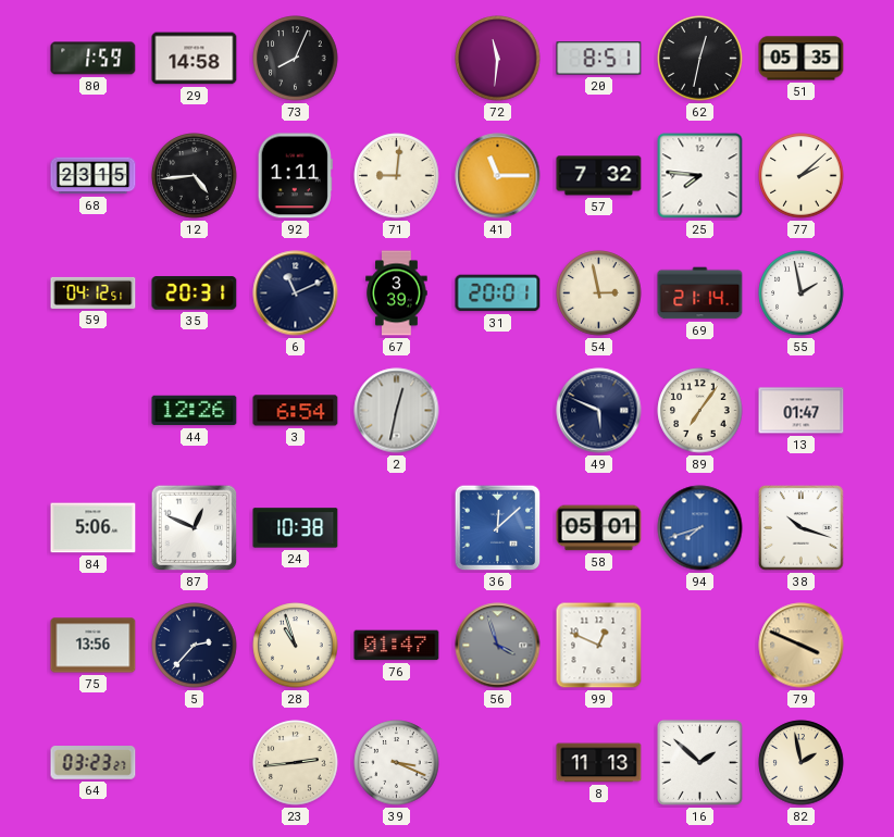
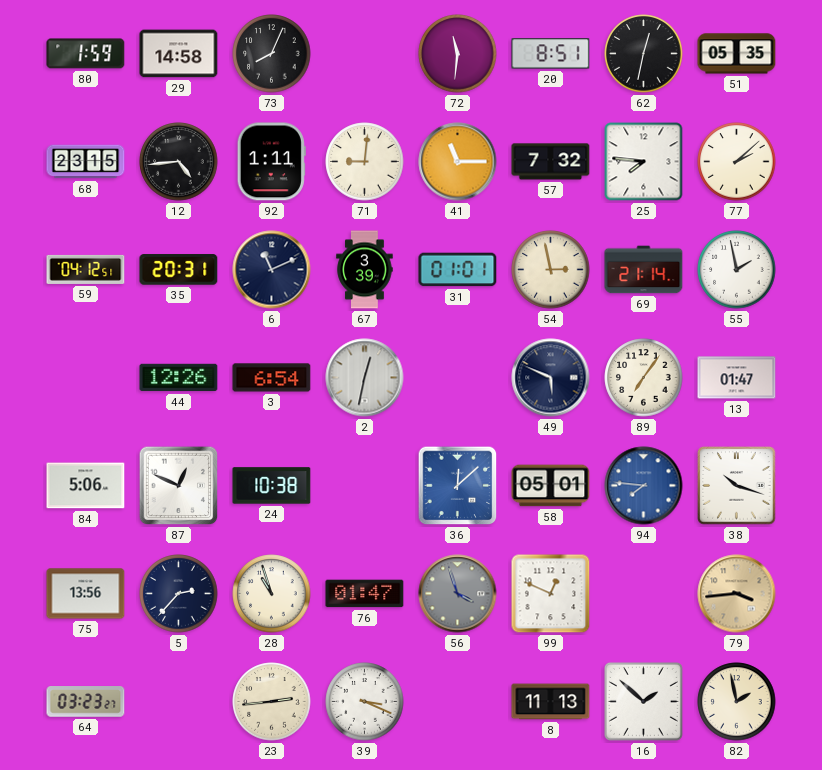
31: 20:01 -> 01:01 (458, 270)
94: 7:42 -> 7:46 (644, 486)
79: 3:49 -> 3:44 (737, 594)
